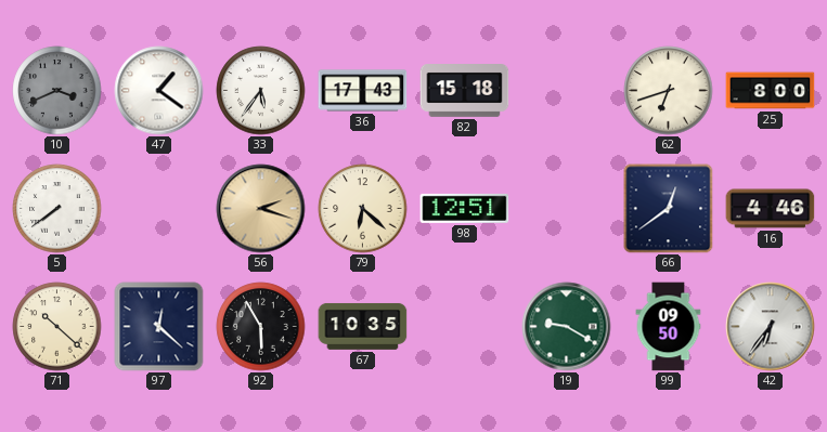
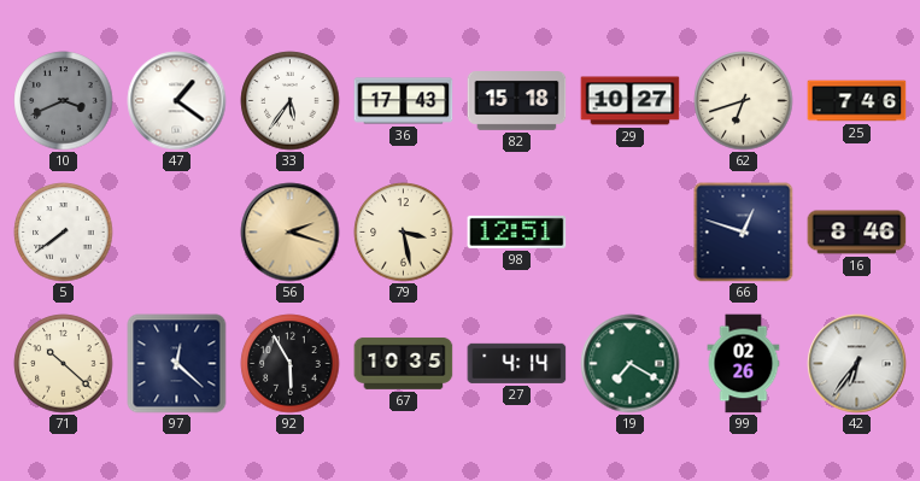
29: none -> 10:27 (631, 101)
25: 8:00 -> 7:46 (857, 101)
79: 6:22 -> 3:28 (404, 233)
66: 12:39 -> 12:48 (744, 233)
16: 4:46 -> 8:46 (857, 233)
27: none -> 4:14 (517, 363)
19: 9:20 -> 7:20 (631, 364)
99: 09:50 -> 02:26 (744, 364)
